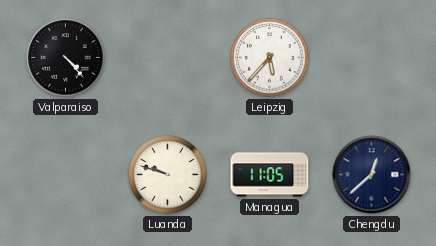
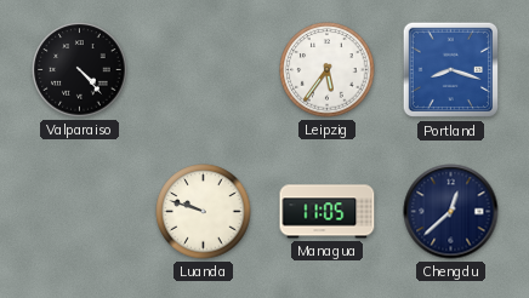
Leipzig: 5:37 -> 5:36 (328, 70)
Portland: none -> 8:18 (451, 70)
